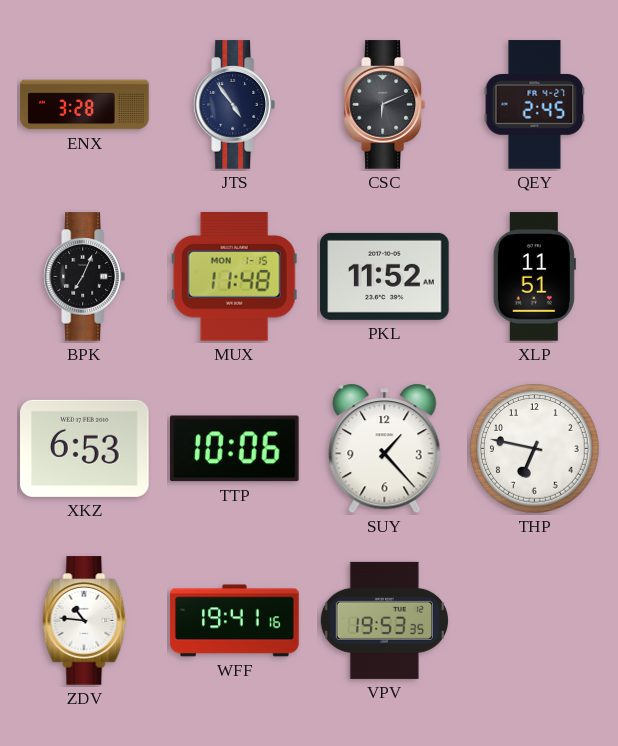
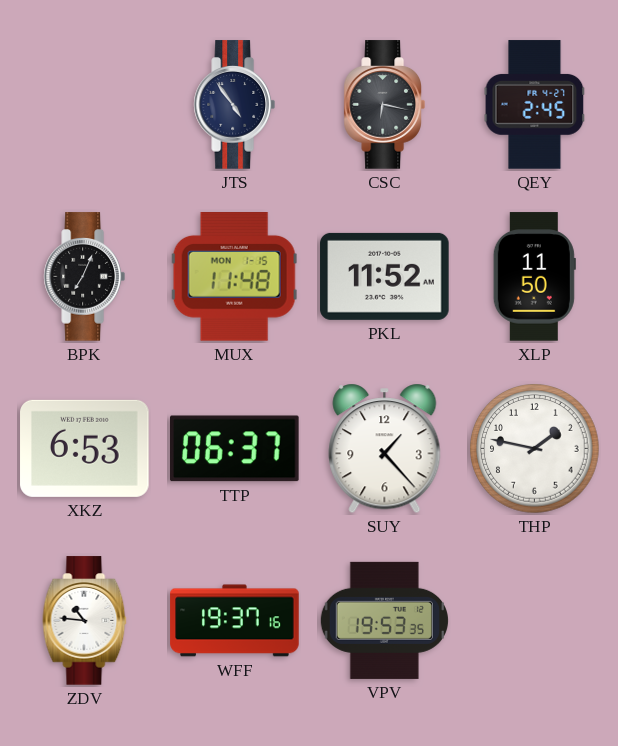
ENX: 3:28 -> none (85, 105)
CSC: 6:11 -> 6:17 (384, 105)
XLP: 11:51 -> 11:50 (534, 277)
TTP: 10:06 -> 06:37 (235, 449)
THP: 6:47 -> 1:47 (535, 449)
WFF: 19:41 -> 19:37 (235, 621)
